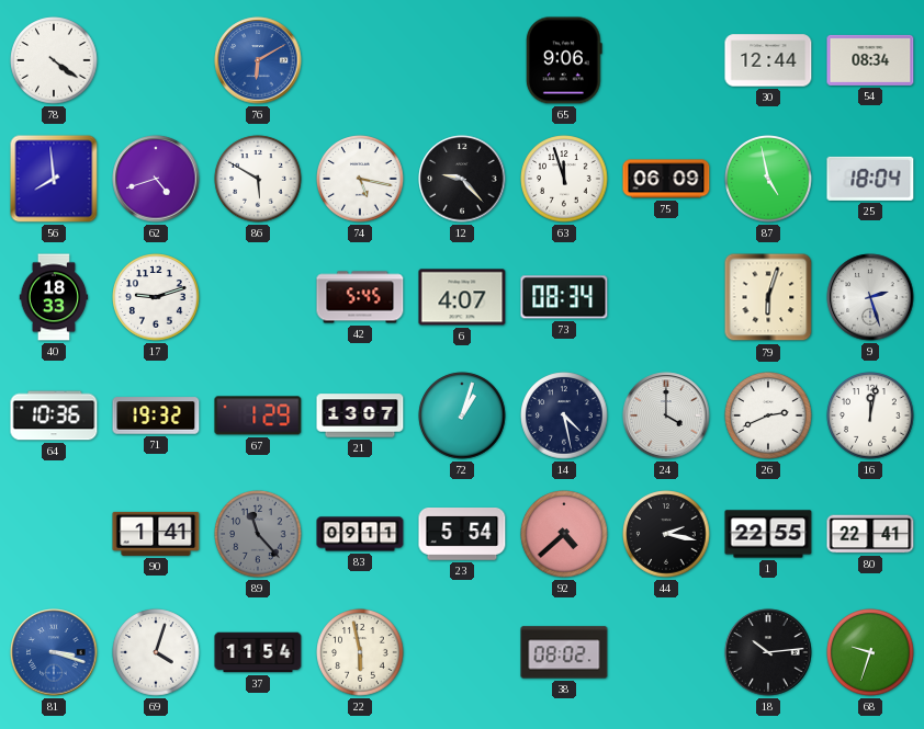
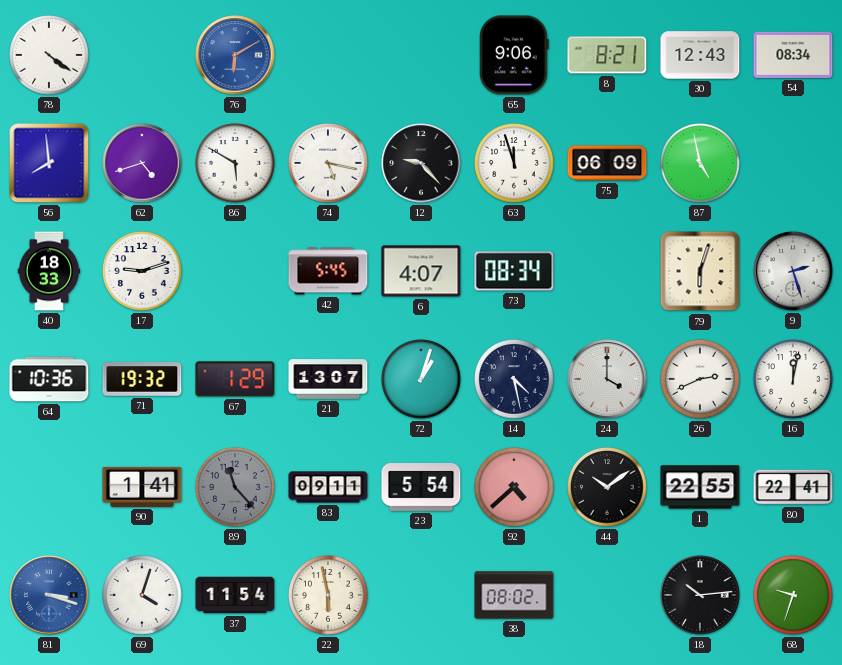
8: none -> 8:21 (607, 55)
30: 12:44 -> 12:43 (700, 55)
25: 18:04 -> none (870, 179)
44: 2:17 -> 10:09 (607, 487)
